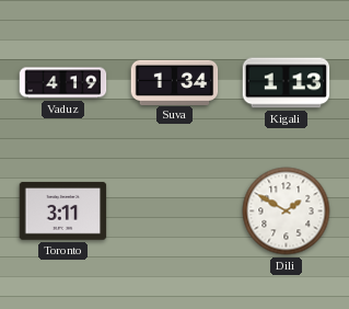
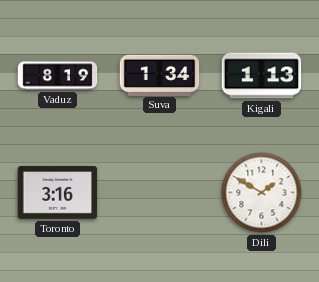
Vaduz: 4:19 -> 8:19 (58, 76)
Toronto: 3:11 -> 3:16 (58, 193)
